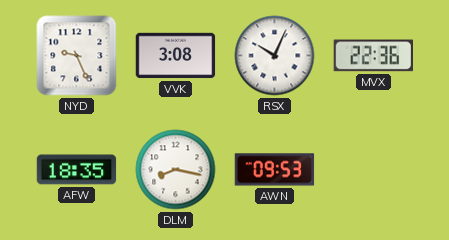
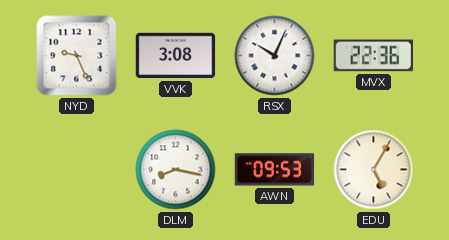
AFW: 18:35 -> none (77, 170)
EDU: none -> 5:05 (374, 170)
